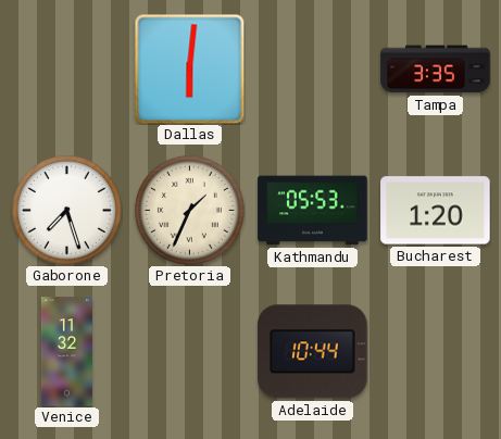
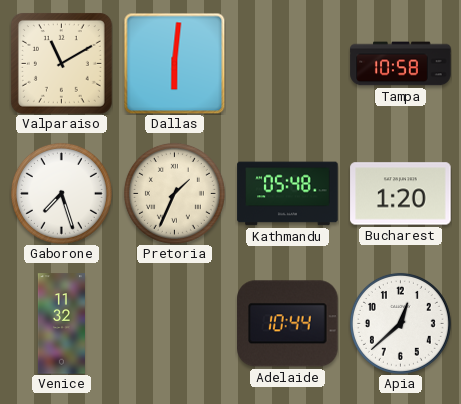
Valparaiso: none -> 11:10 (61, 63)
Tampa: 3:35 -> 10:58 (401, 64)
Kathmandu: 05:53 -> 05:48 (288, 194)
Apia: none -> 12:38 (400, 323)
